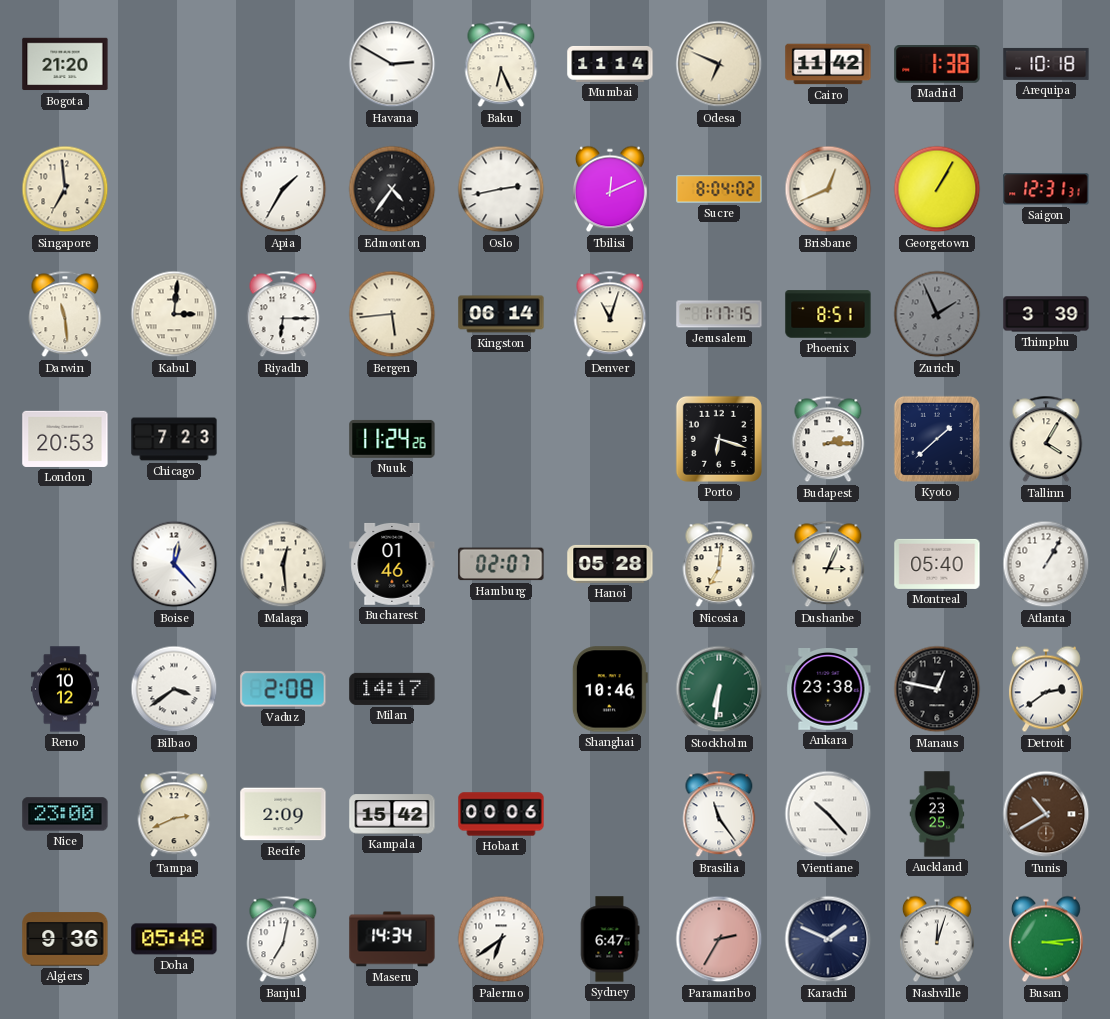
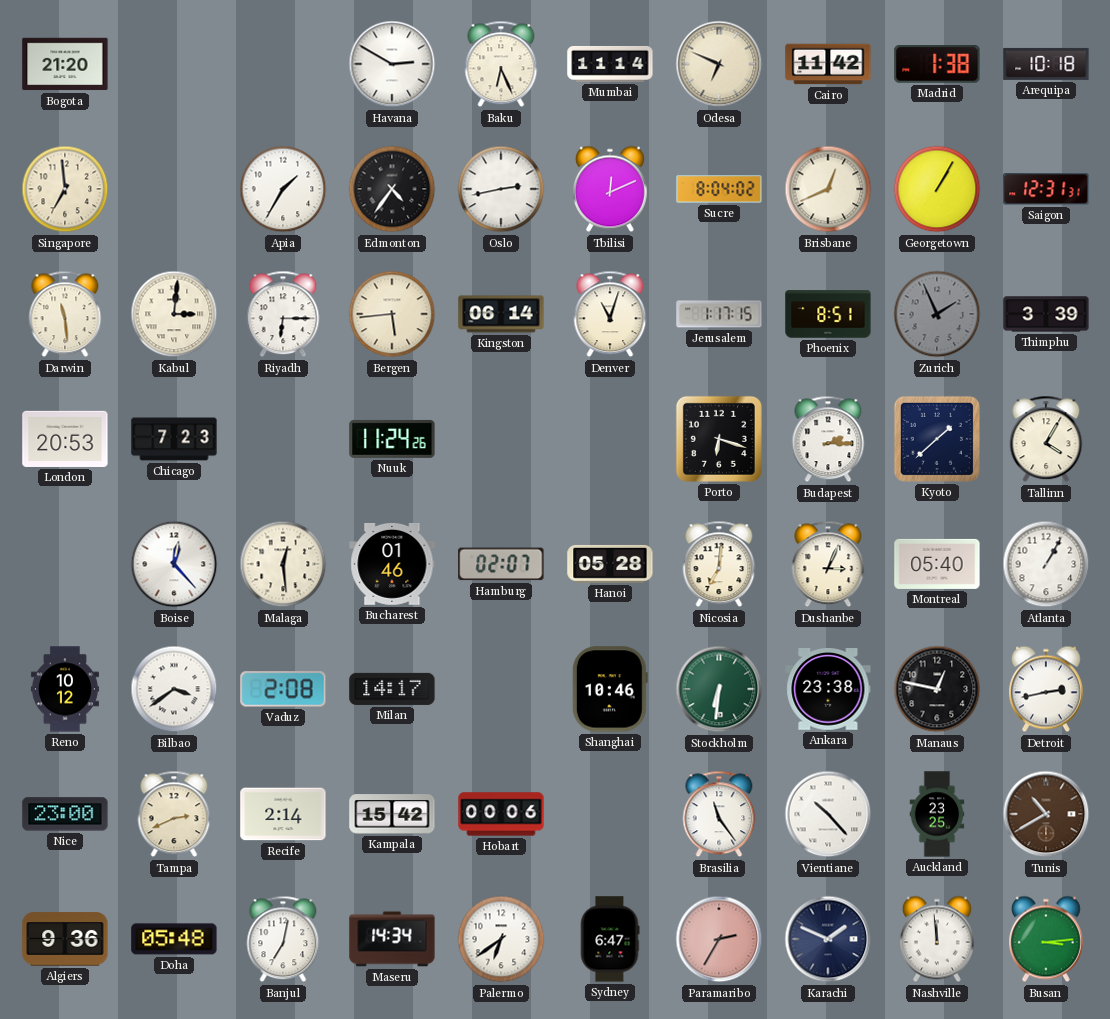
Detroit: 2:39 -> 2:43 (1046, 689)
Recife: 2:09 -> 2:14 (283, 814)
Nashville: 12:03 -> 11:59 (937, 939)
